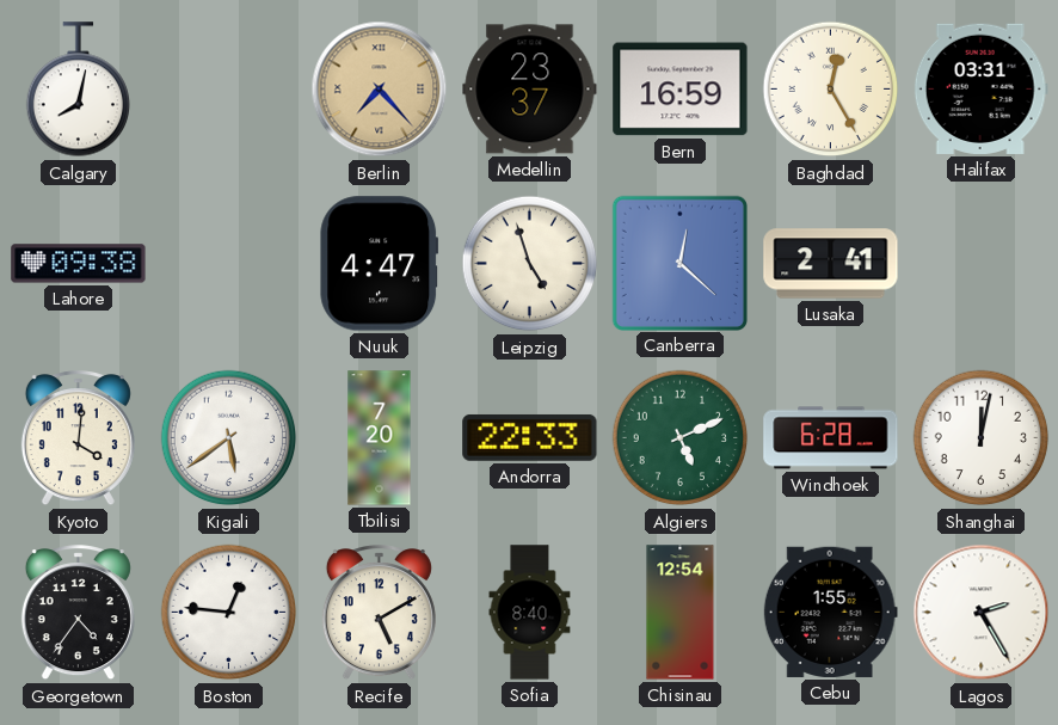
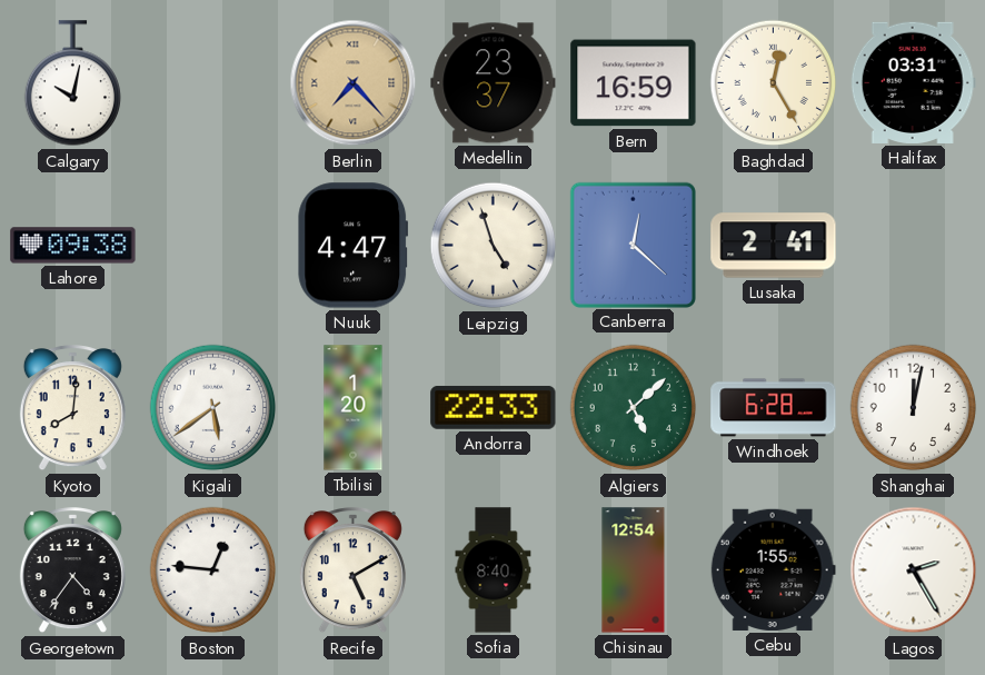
Calgary: 8:02 -> 10:02 (72, 83)
Kyoto: 4:01 -> 8:01 (72, 408)
Tbilisi: 7:20 -> 1:20 (354, 408)
Algiers: 5:11 -> 5:08 (634, 408)
